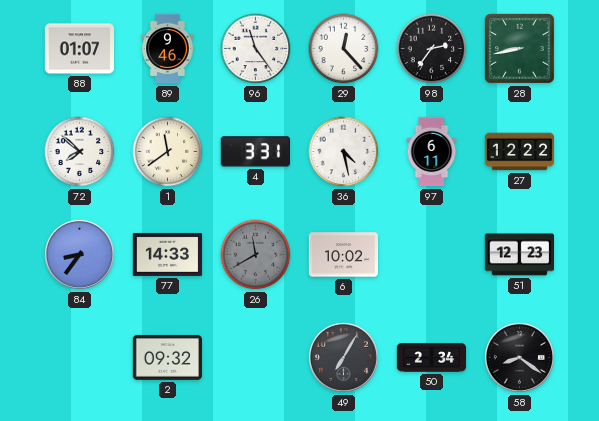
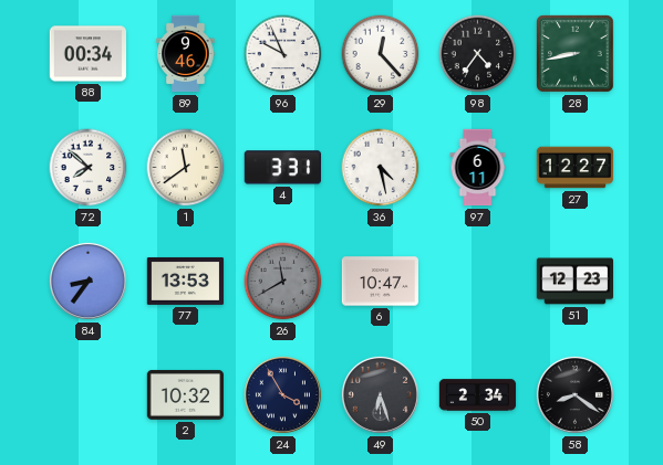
88: 01:07 -> 00:34 (87, 54)
96: 11:24 -> 9:56 (283, 54)
98: 2:36 -> 4:36 (478, 54)
27: 12:22 -> 12:27 (576, 168)
77: 14:33 -> 13:53 (186, 281)
6: 10:02 -> 10:47 (380, 282)
2: 09:32 -> 10:32 (186, 394)
24: none -> 3:55 (282, 394)
49: 7:05 -> 6:27 (380, 394)
